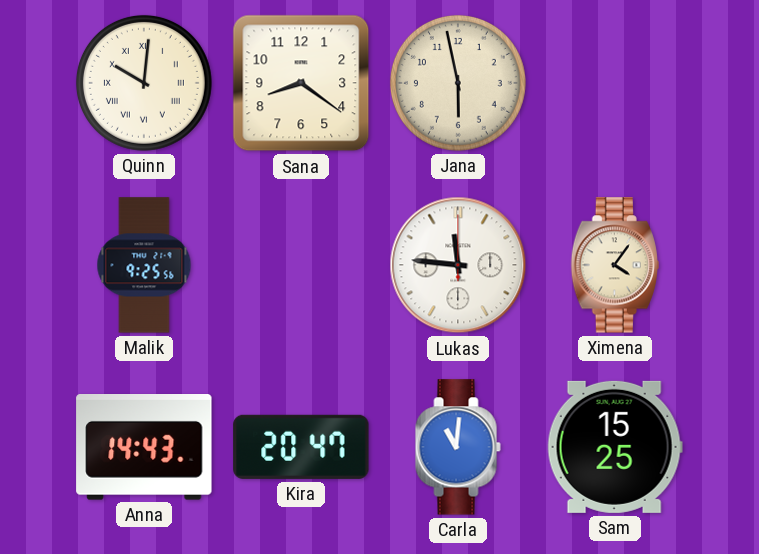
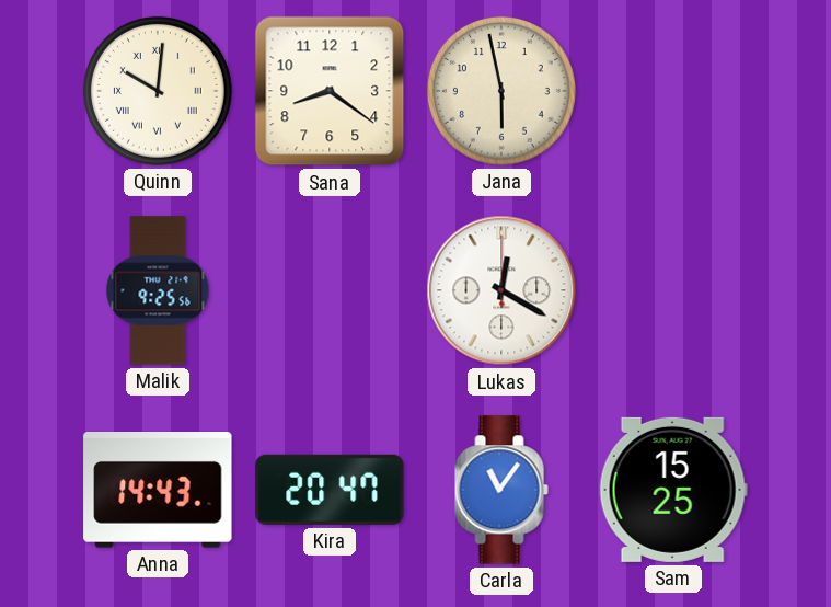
Lukas: 11:46 -> 12:20 (501, 290)
Ximena: 4:06 -> none (615, 265)
Carla: 11:01 -> 11:06 (501, 490)
